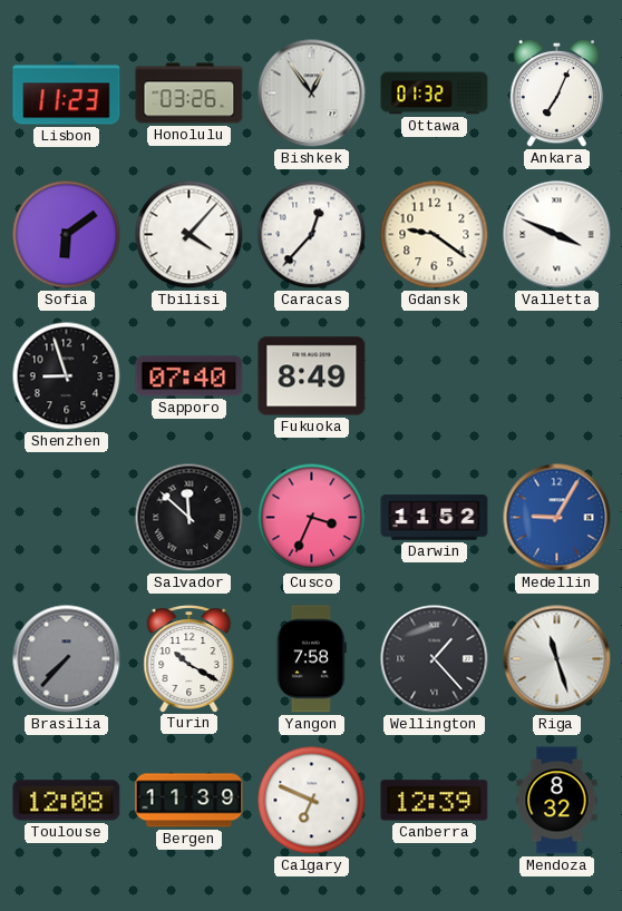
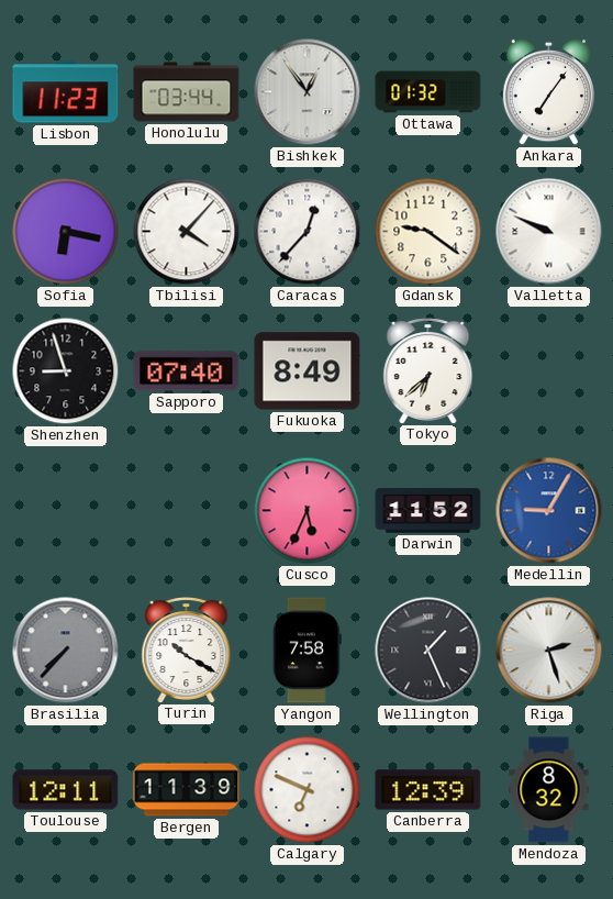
Honolulu: 03:26 -> 03:44 (187, 92)
Ankara: 7:04 -> 7:06 (549, 92)
Sofia: 6:09 -> 6:17 (66, 232)
Valletta: 3:49 -> 9:49 (549, 232)
Tokyo: none -> 6:38 (428, 370)
Salvador: 11:52 -> none (189, 518)
Cusco: 3:34 -> 5:34 (308, 511)
Wellington: 1:23 -> 1:26 (428, 651)
Riga: 11:27 -> 2:27 (549, 651)
Toulouse: 12:08 -> 12:11 (66, 790)
